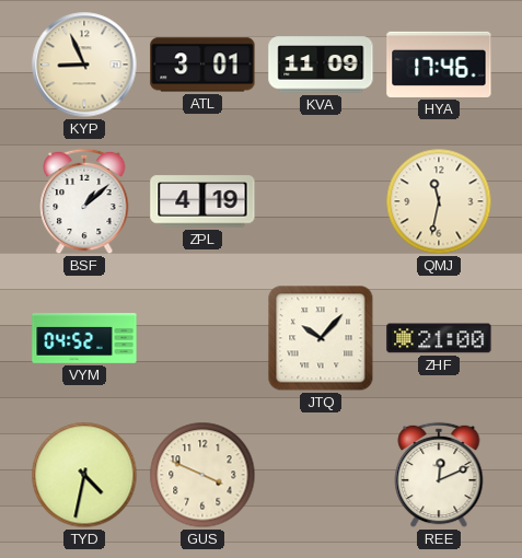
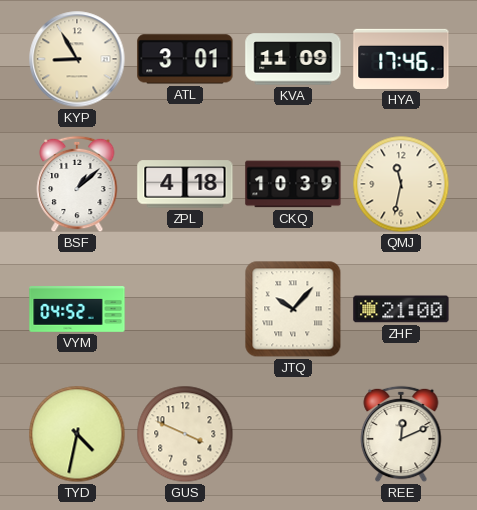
KYP: 8:56 -> 8:55 (77, 59)
ZPL: 4:19 -> 4:18 (185, 184)
CKQ: none -> 10:39 (293, 184)
